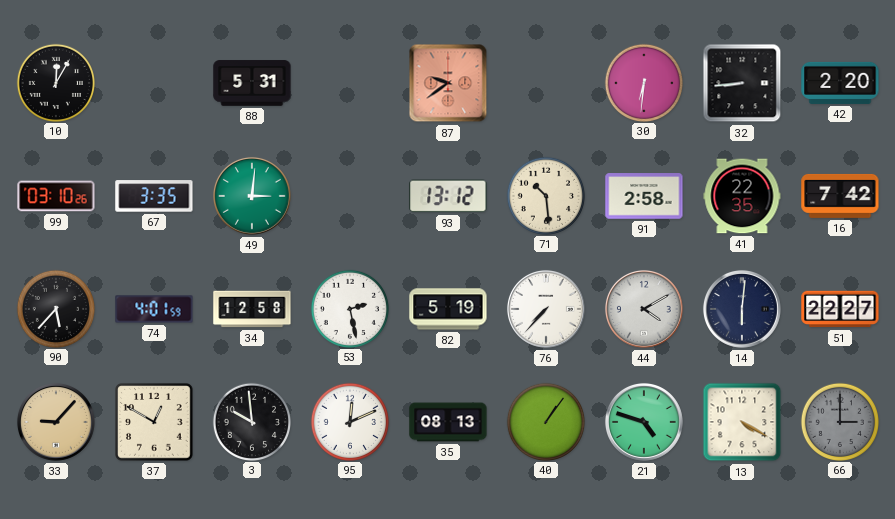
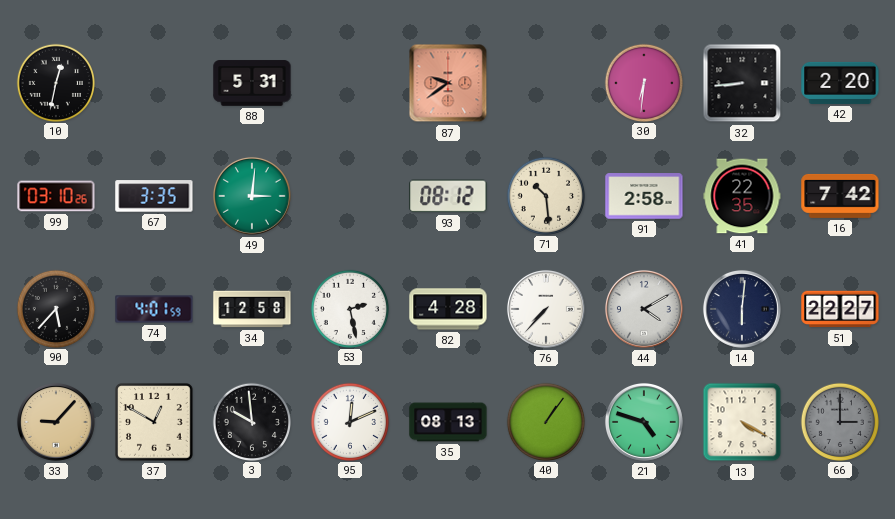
10: 12:05 -> 12:32 (55, 82)
93: 13:12 -> 08:12 (448, 196)
82: 5:19 -> 4:28 (448, 309)
